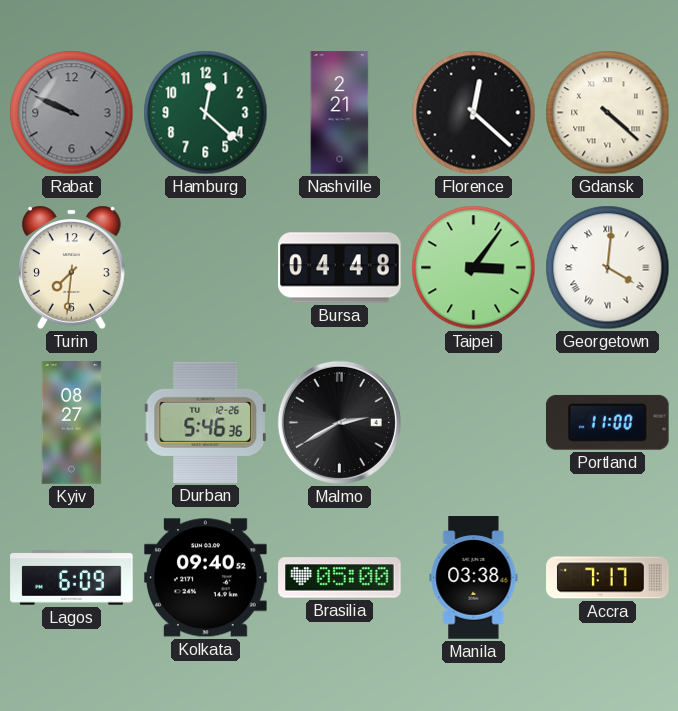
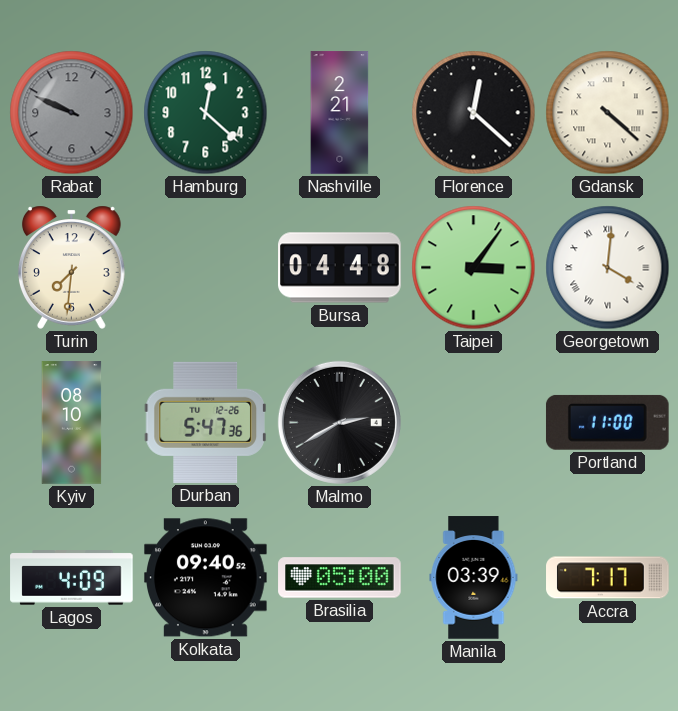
Kyiv: 08:27 -> 08:10 (72, 423)
Durban: 5:46 -> 5:47 (205, 422)
Lagos: 6:09 -> 4:09 (72, 578)
Manila: 03:38 -> 03:39 (474, 578)
